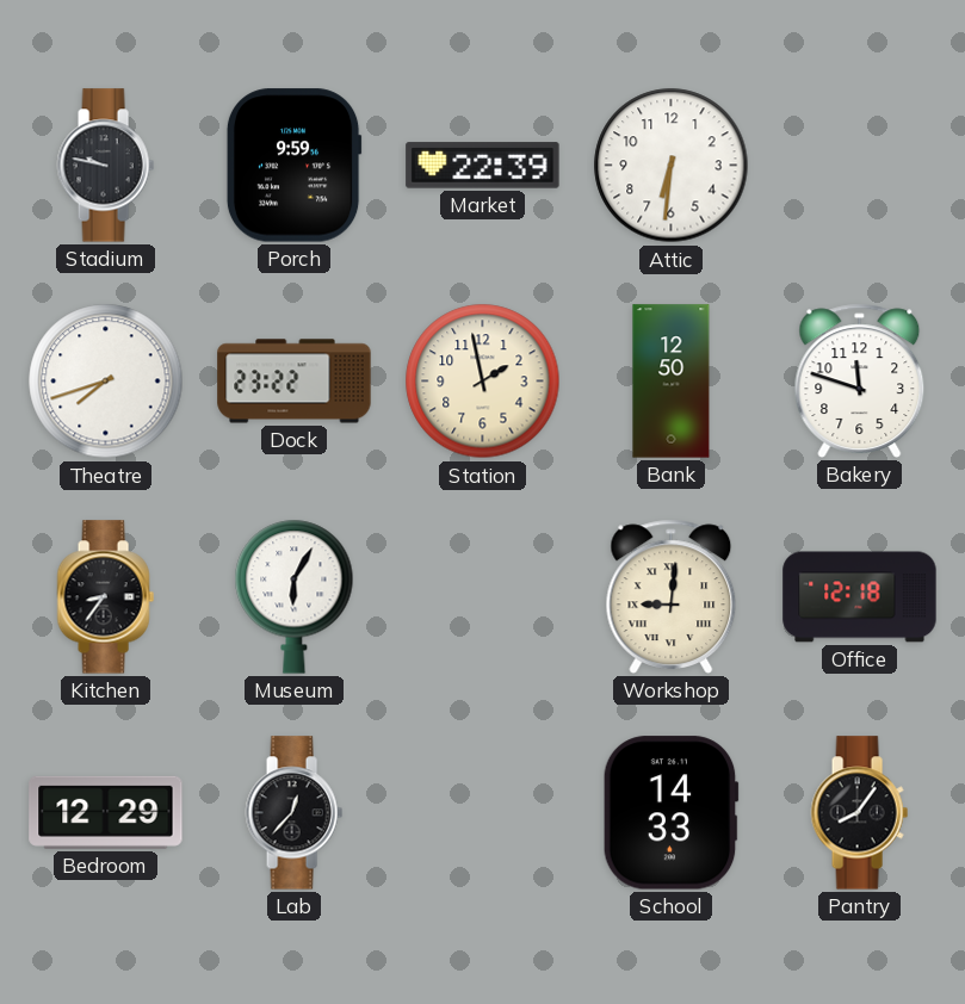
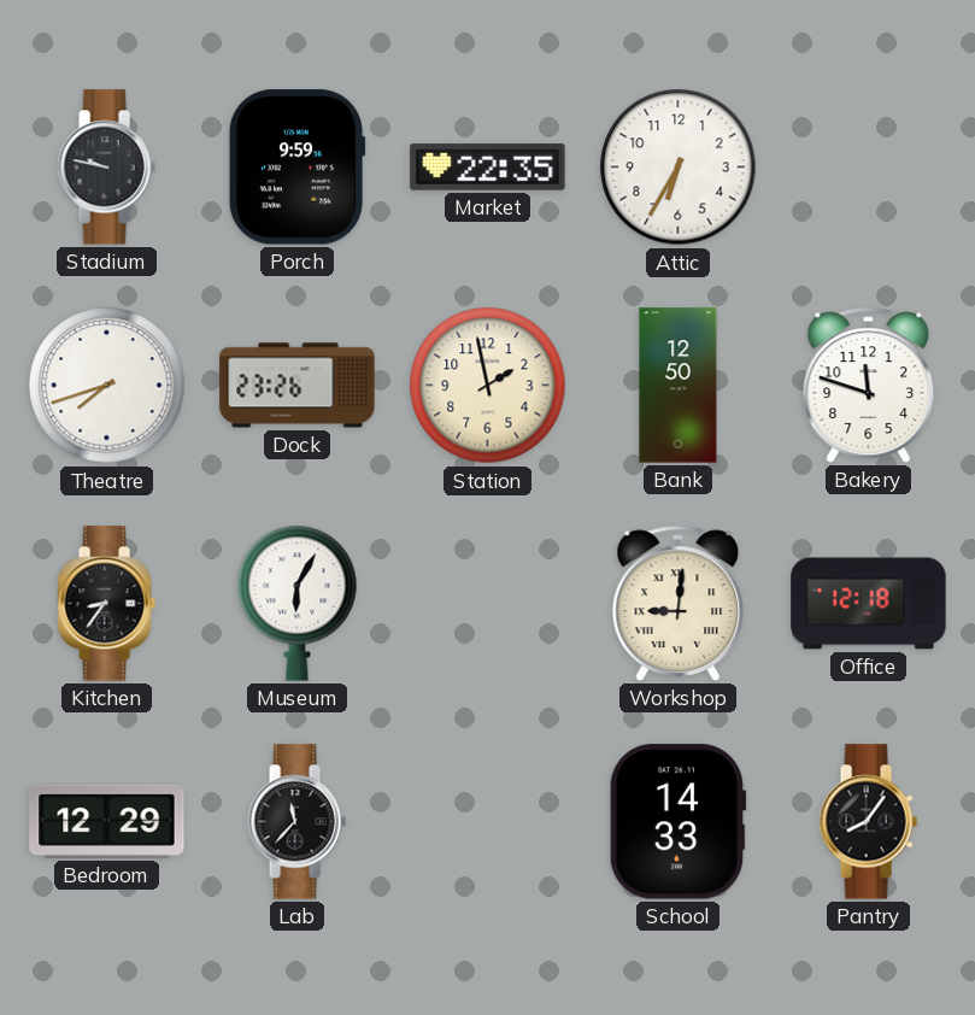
Market: 22:39 -> 22:35 (488, 168)
Attic: 6:31 -> 6:35 (679, 168)
Dock: 23:22 -> 23:26 (298, 386)
Lab: 12:37 -> 11:37 (296, 822)
